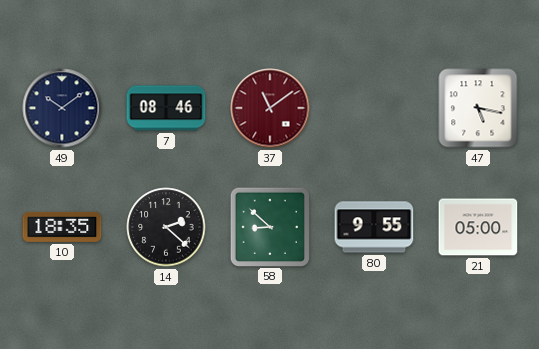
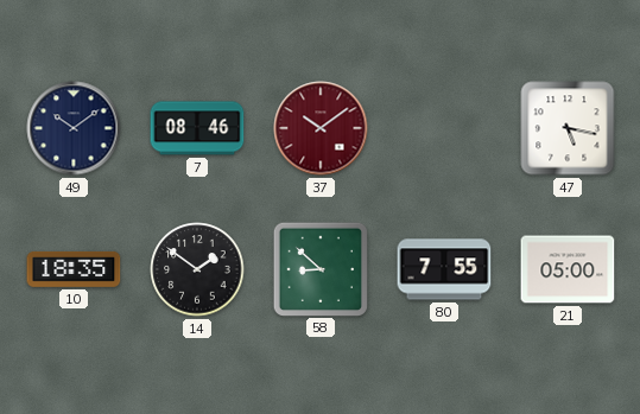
37: 11:09 -> 10:09 (321, 128)
14: 2:22 -> 1:51 (197, 269)
80: 9:55 -> 7:55 (444, 269)
